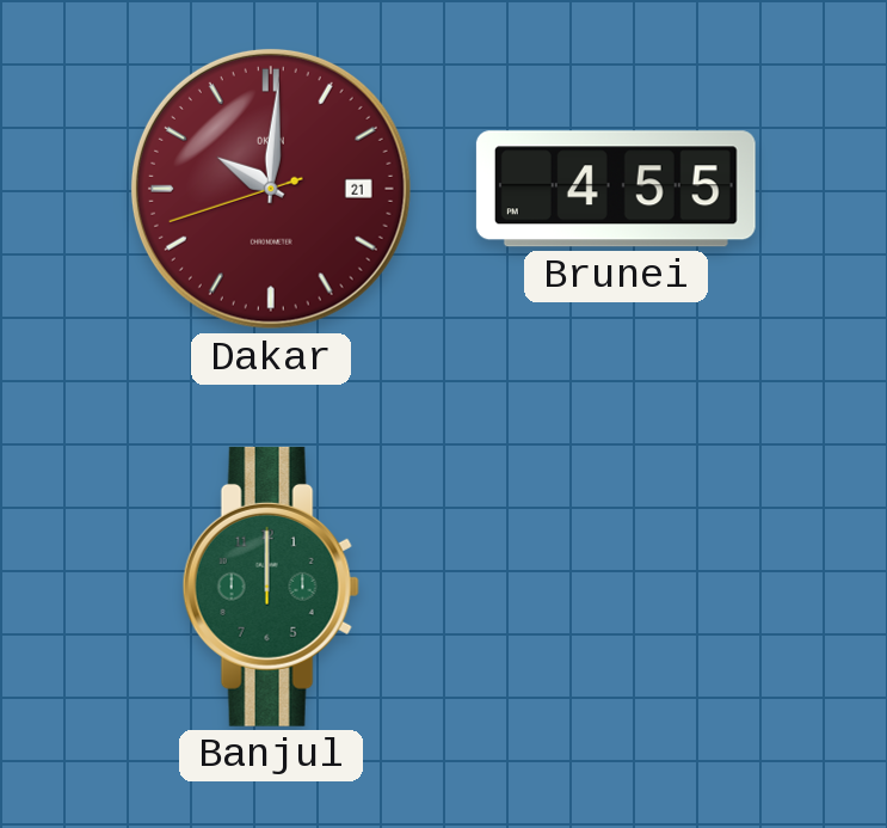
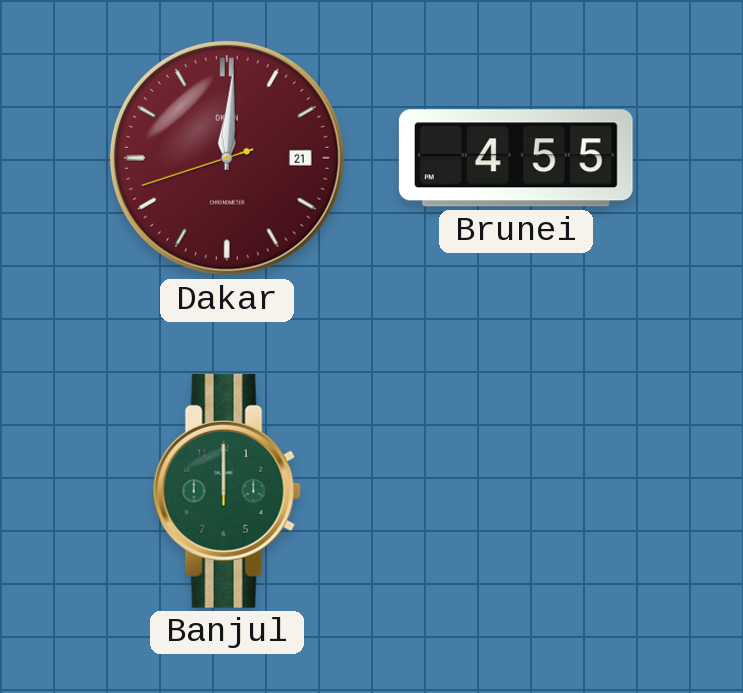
Dakar: 10:00 -> 12:00 (227, 158)
